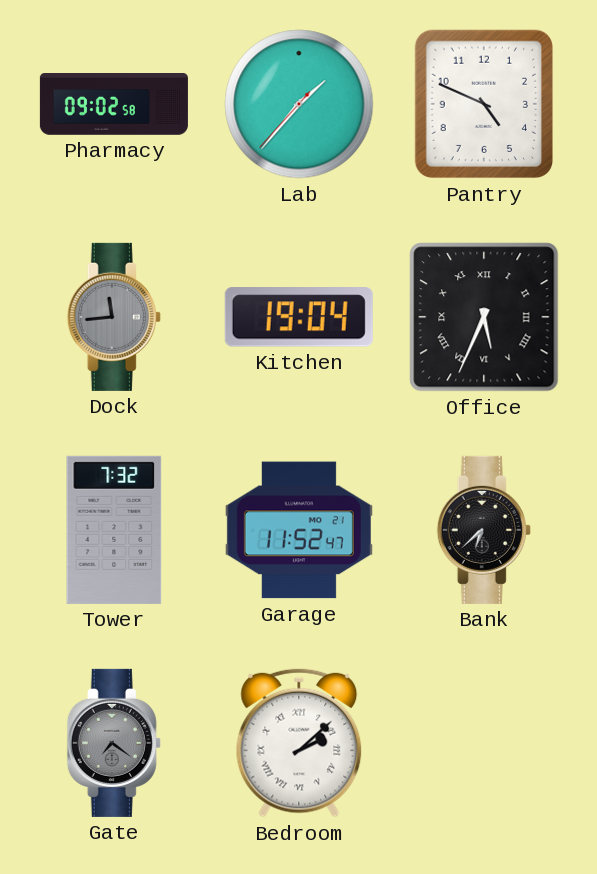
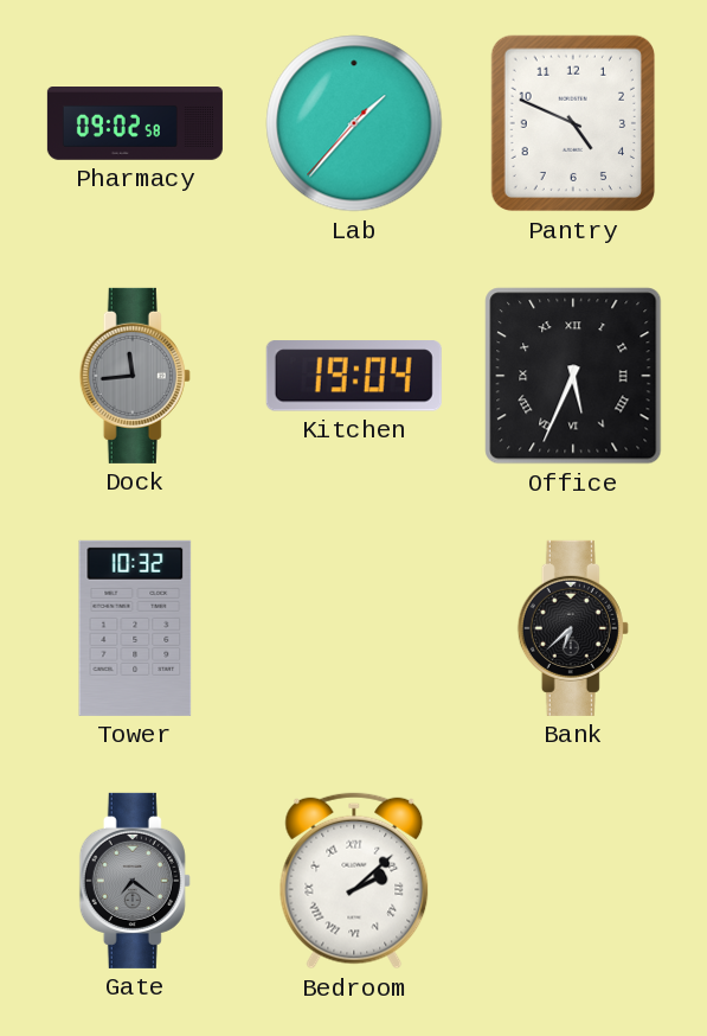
Tower: 7:32 -> 10:32 (135, 628)
Garage: 11:52 -> none (299, 530)
